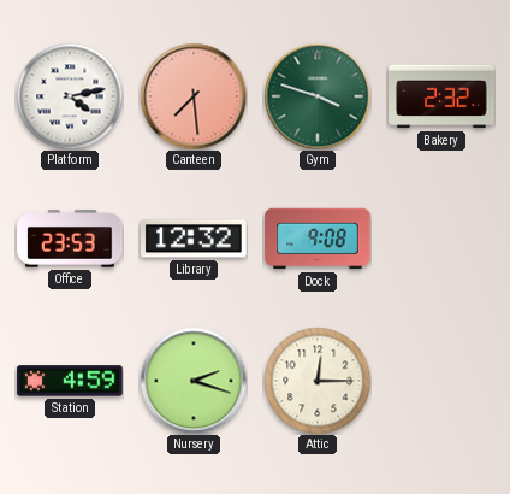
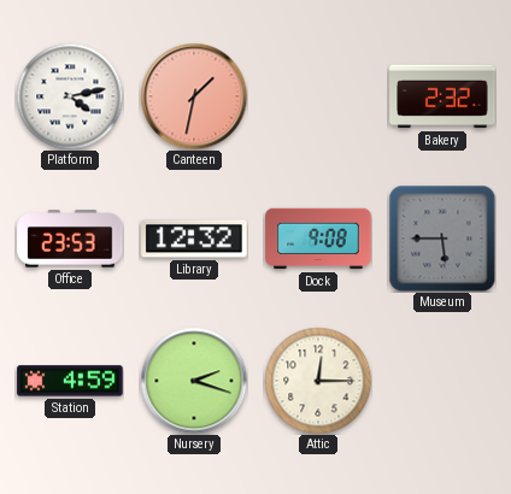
Canteen: 7:29 -> 1:32 (194, 96)
Gym: 3:48 -> none (318, 96)
Museum: none -> 5:45 (442, 239)
